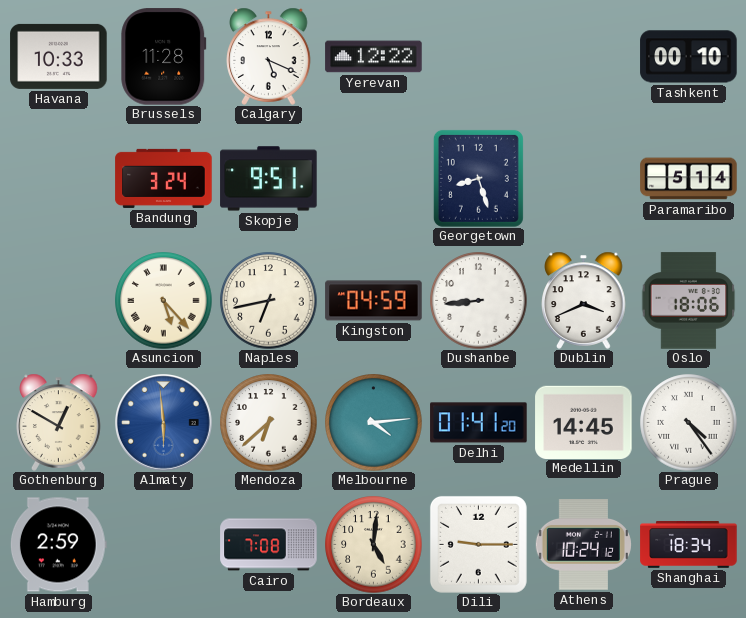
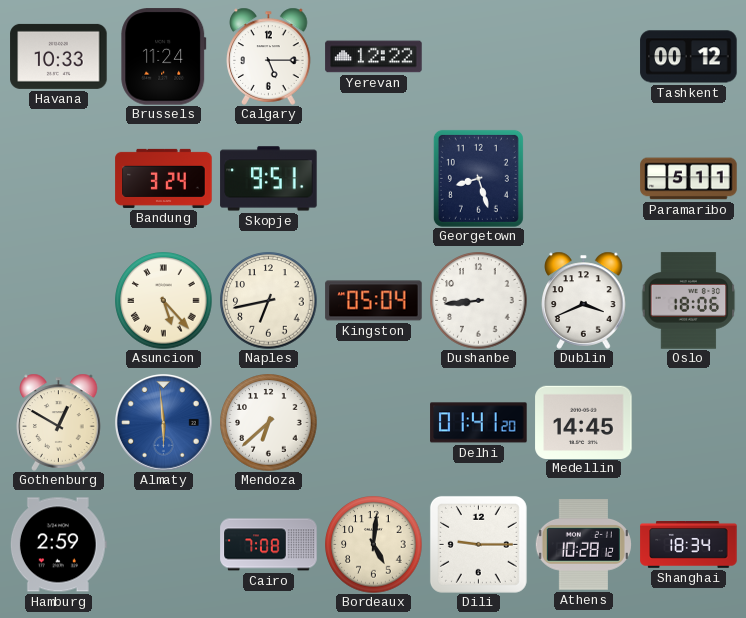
Brussels: 11:28 -> 11:24 (164, 57)
Calgary: 5:19 -> 5:15 (269, 56)
Tashkent: 00:10 -> 00:12 (689, 57)
Paramaribo: 5:14 -> 5:11 (689, 179)
Kingston: 04:59 -> 05:04 (374, 301)
Melbourne: 4:14 -> none (374, 423)
Prague: 4:24 -> none (689, 423)
Athens: 10:24 -> 10:28 (583, 545)
